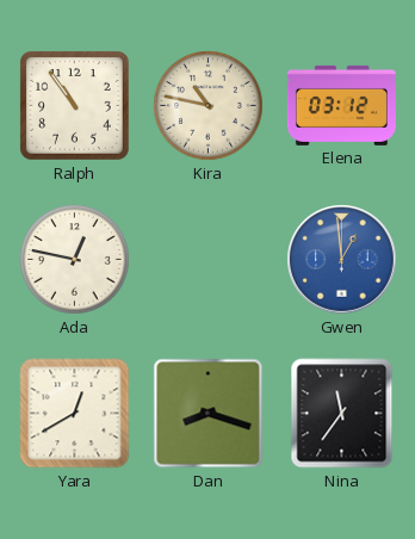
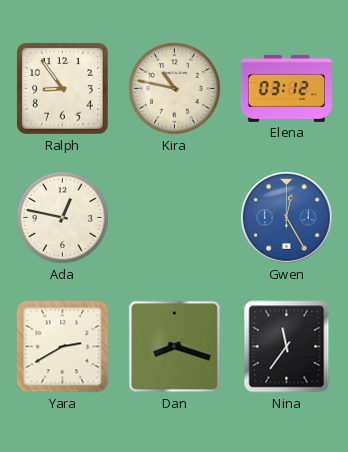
Ralph: 10:54 -> 8:54 (63, 89)
Gwen: 12:59 -> 12:25 (287, 218)
Yara: 12:40 -> 2:40 (63, 347)
